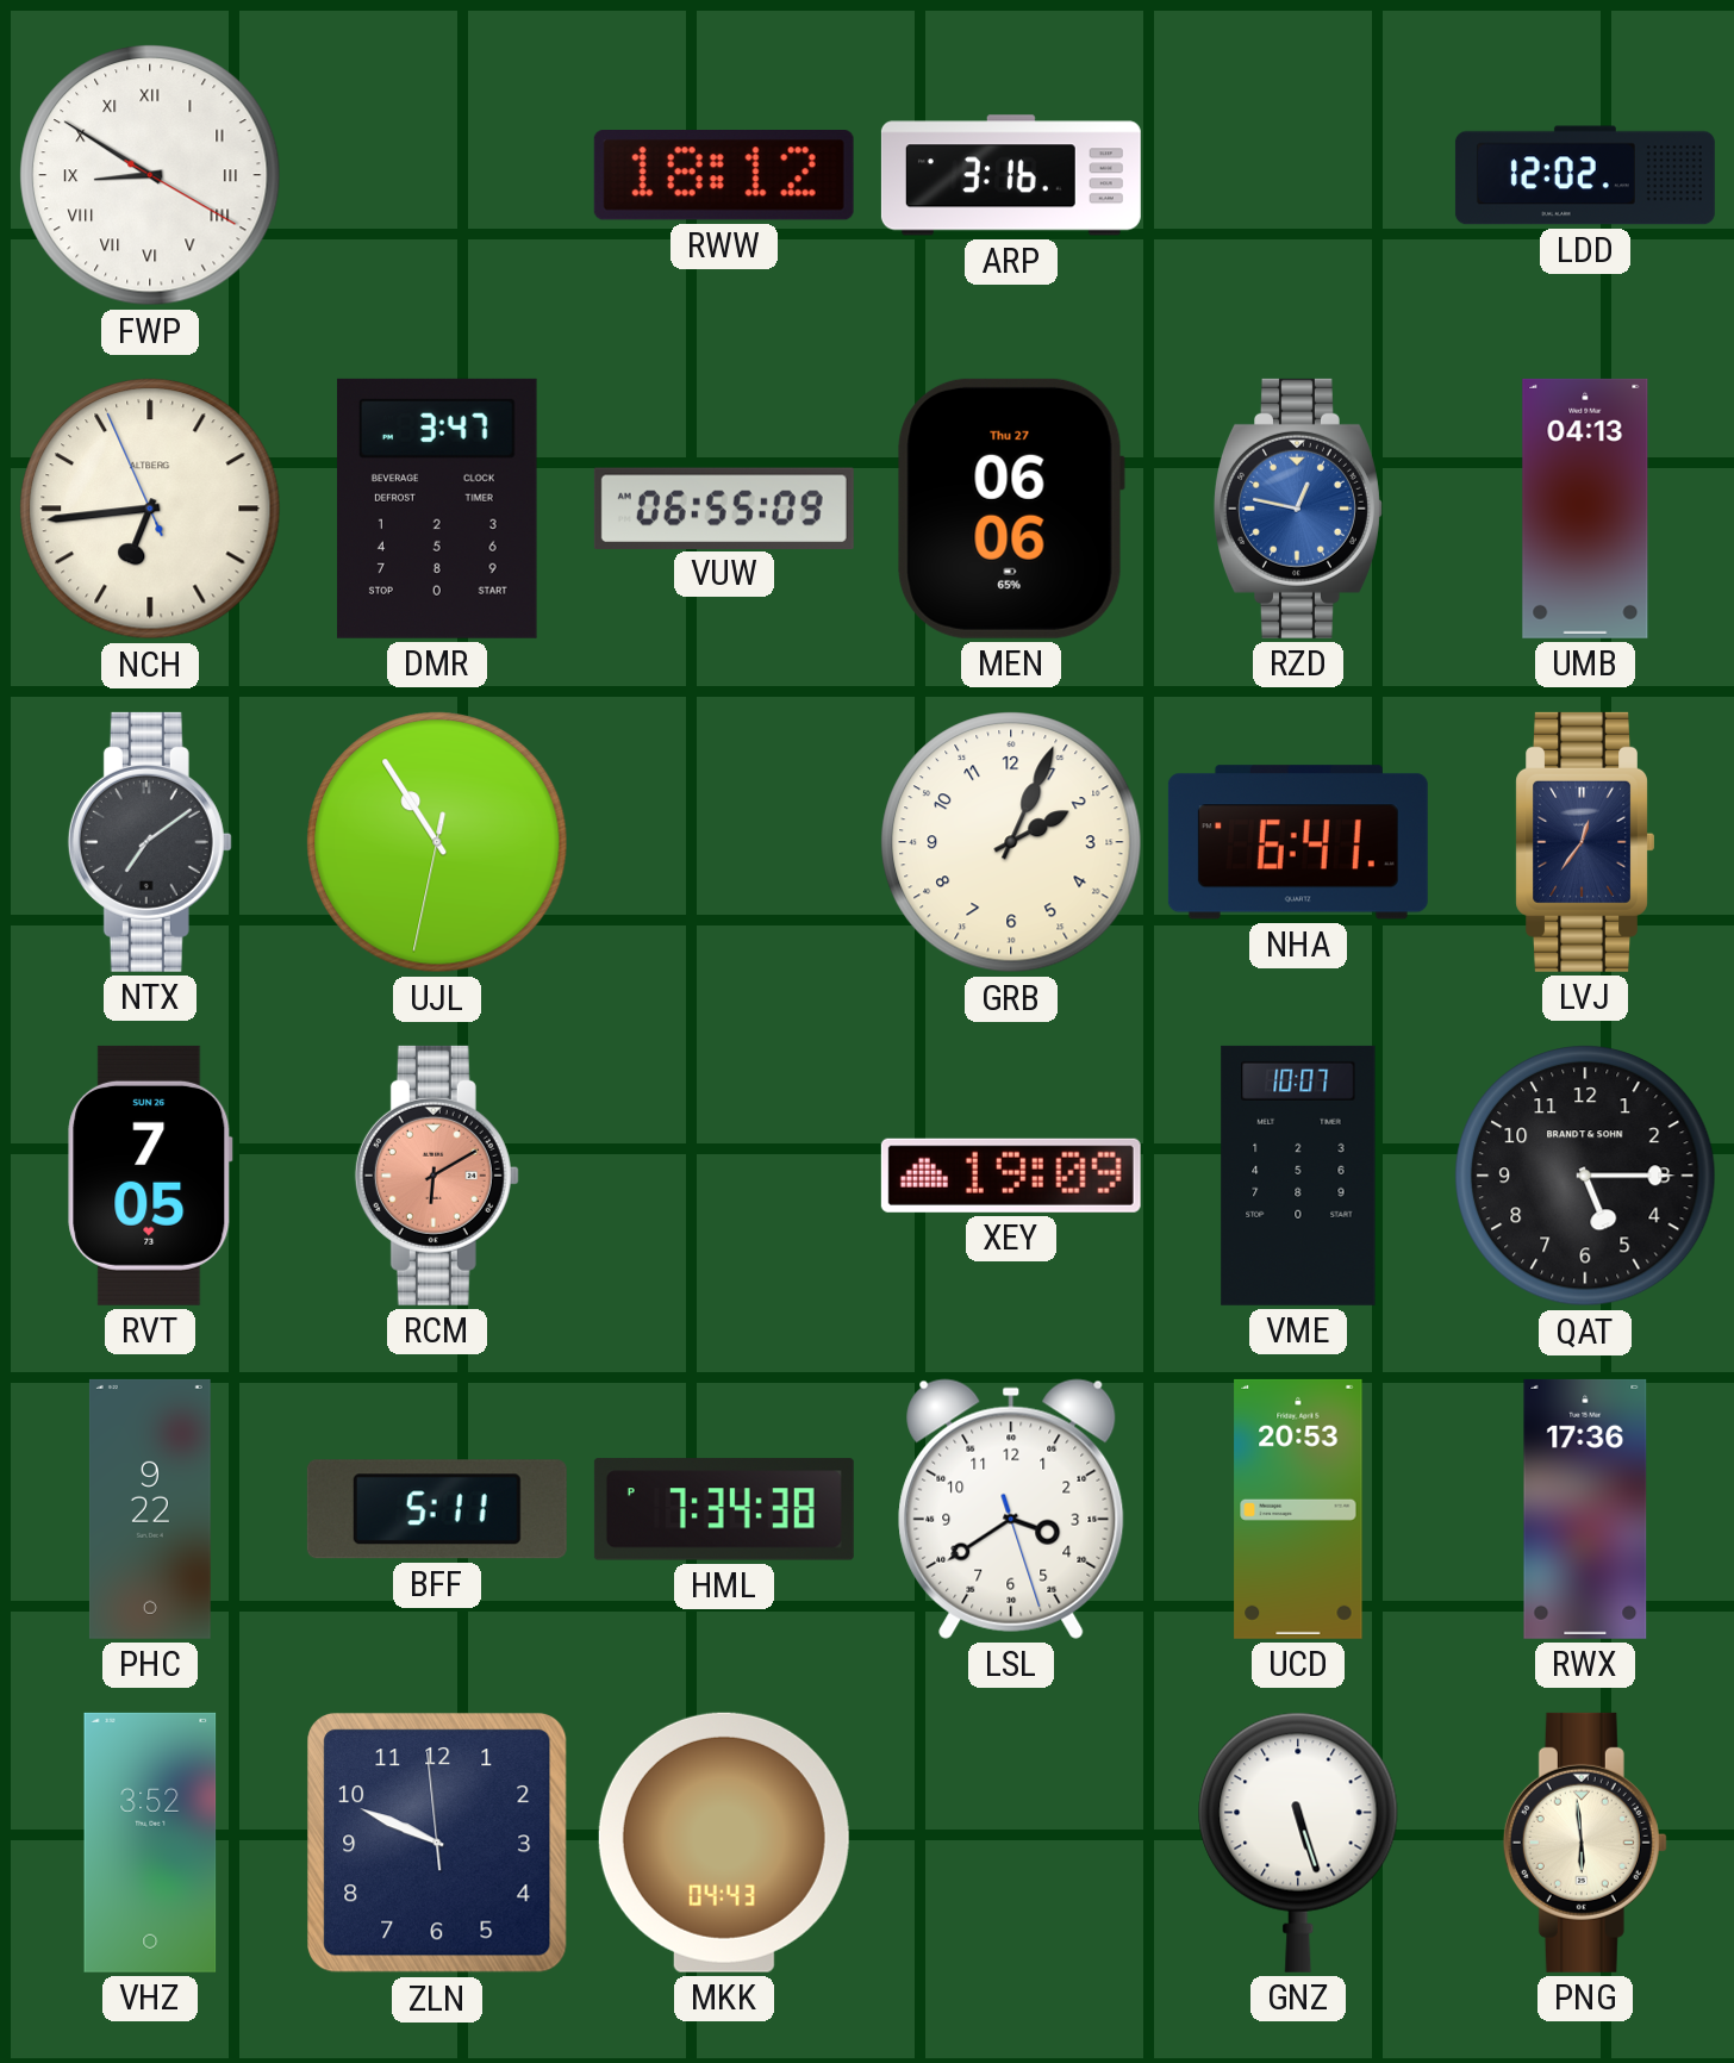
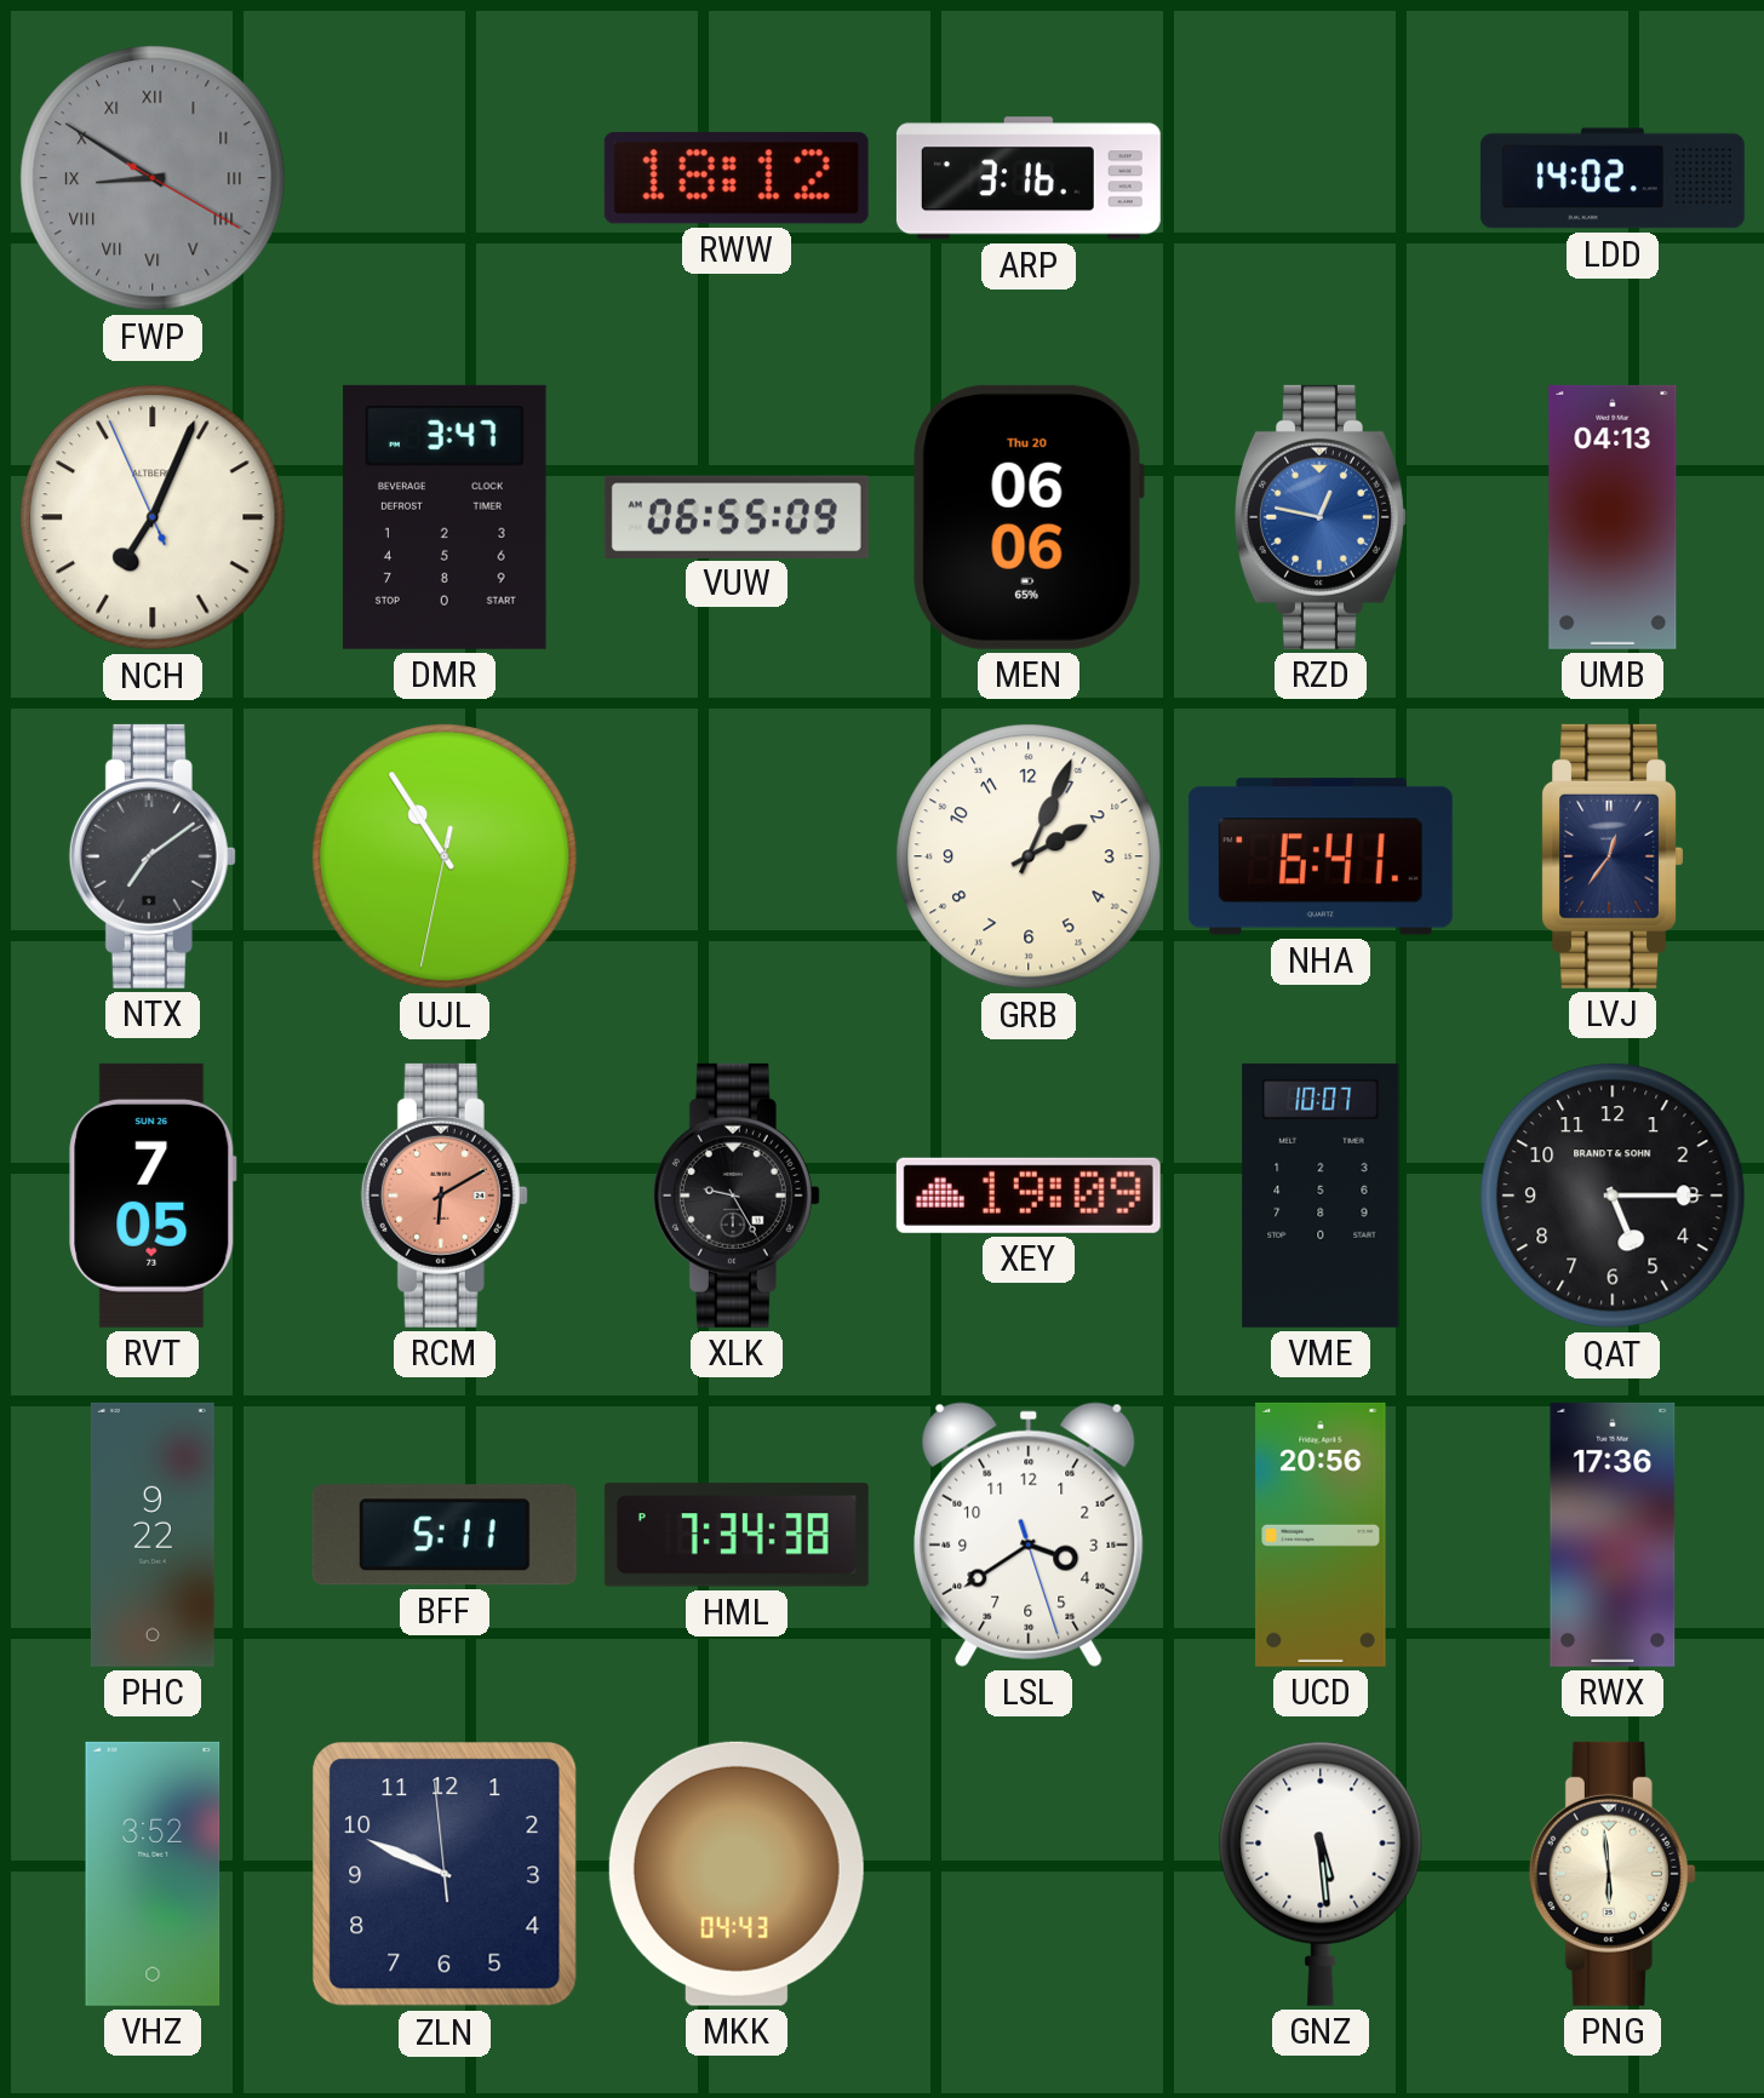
FWP dial: white -> grey (153, 178)
LDD: 12:02 -> 14:02 (1613, 178)
NCH: 6:43 -> 7:03 (153, 517)
MEN date: Thu 27 -> Thu 20 (1029, 517)
XLK: none -> 9:25 (737, 1196)
UCD: 20:53 -> 20:56 (1321, 1535)
GNZ: 5:27 -> 5:29 (1321, 1874)
